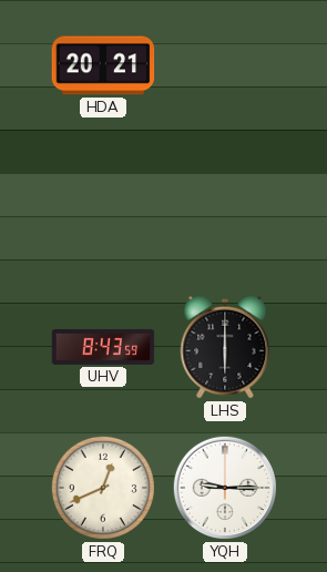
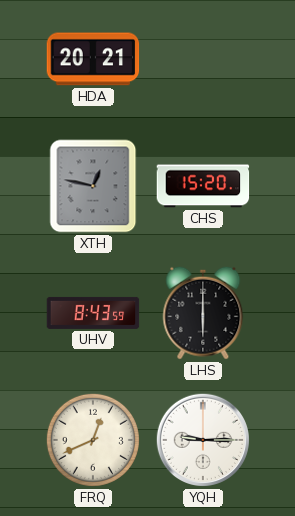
XTH: none -> 12:47 (93, 186)
CHS: none -> 15:20 (203, 186)
